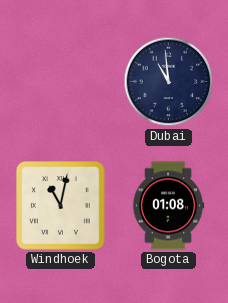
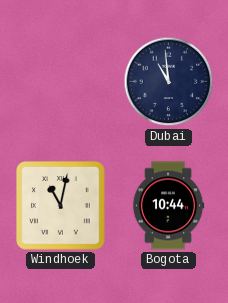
Bogota: 01:08 -> 10:44 (168, 206)
